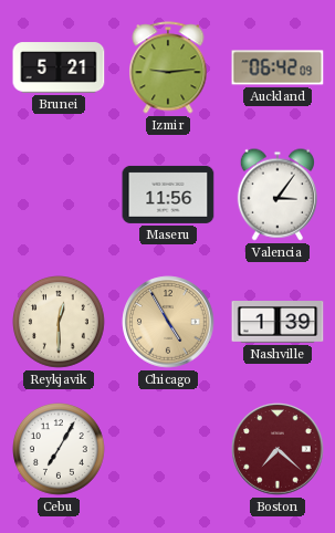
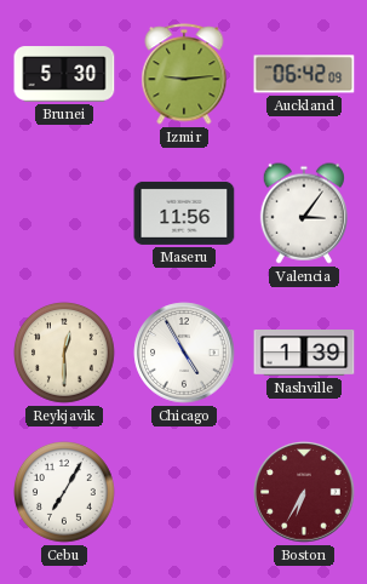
Brunei: 5:21 -> 5:30 (64, 74)
Chicago dial: champagne -> white (184, 353)
Boston: 7:22 -> 6:35 (304, 492)
